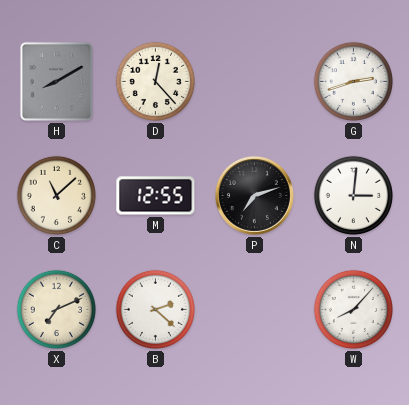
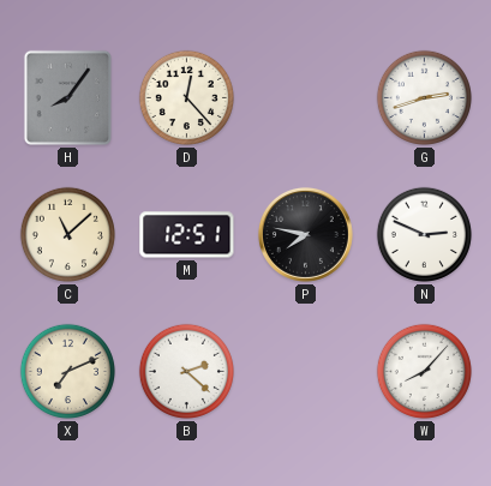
H: 8:10 -> 8:06 (67, 97)
M: 12:55 -> 12:51 (187, 235)
P: 7:12 -> 7:47 (305, 234)
N: 3:01 -> 2:49 (424, 234)
